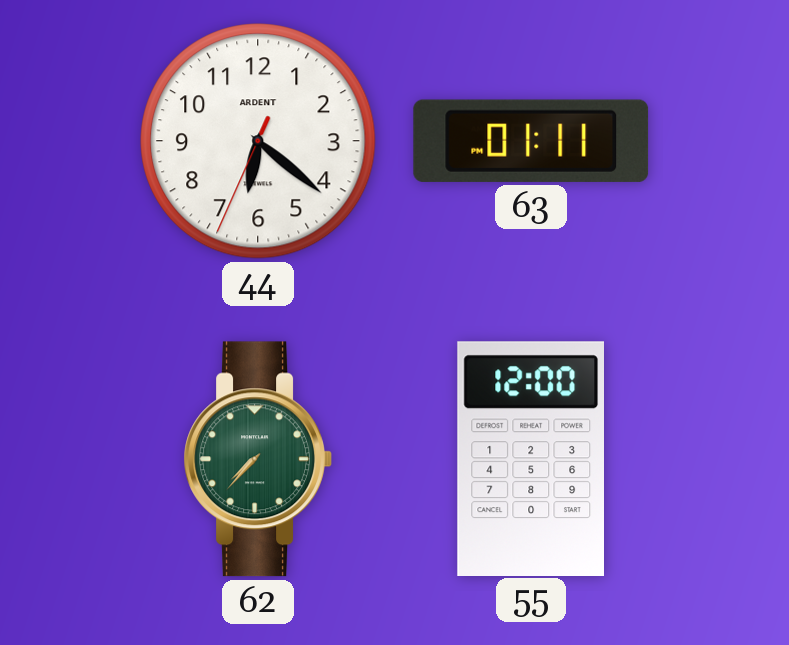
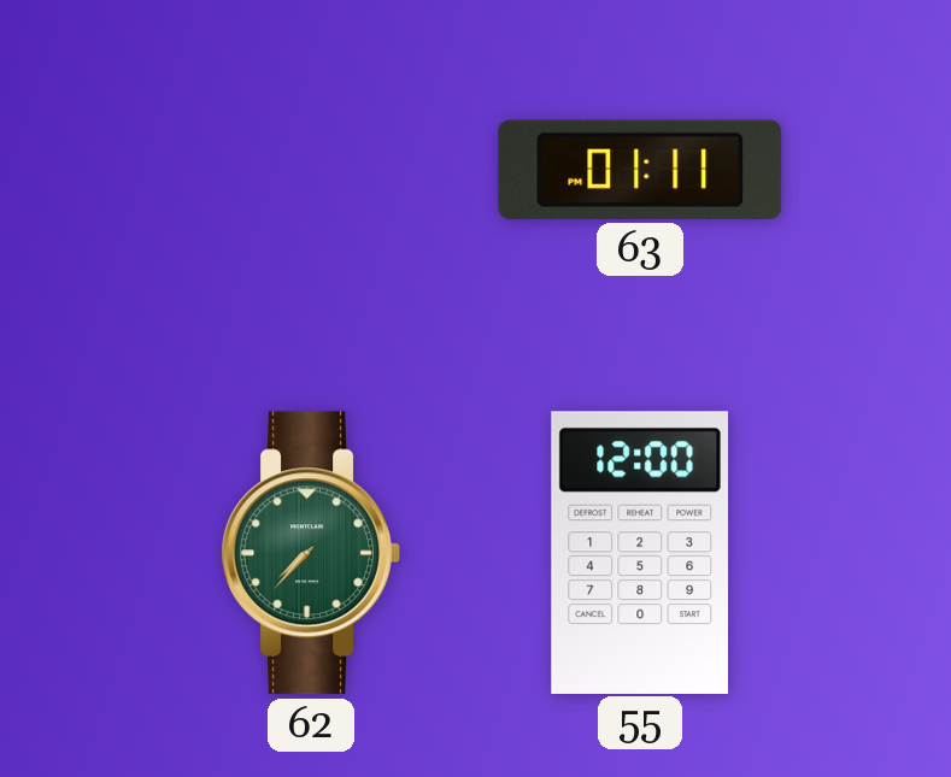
44: 6:21 -> none (258, 141)
